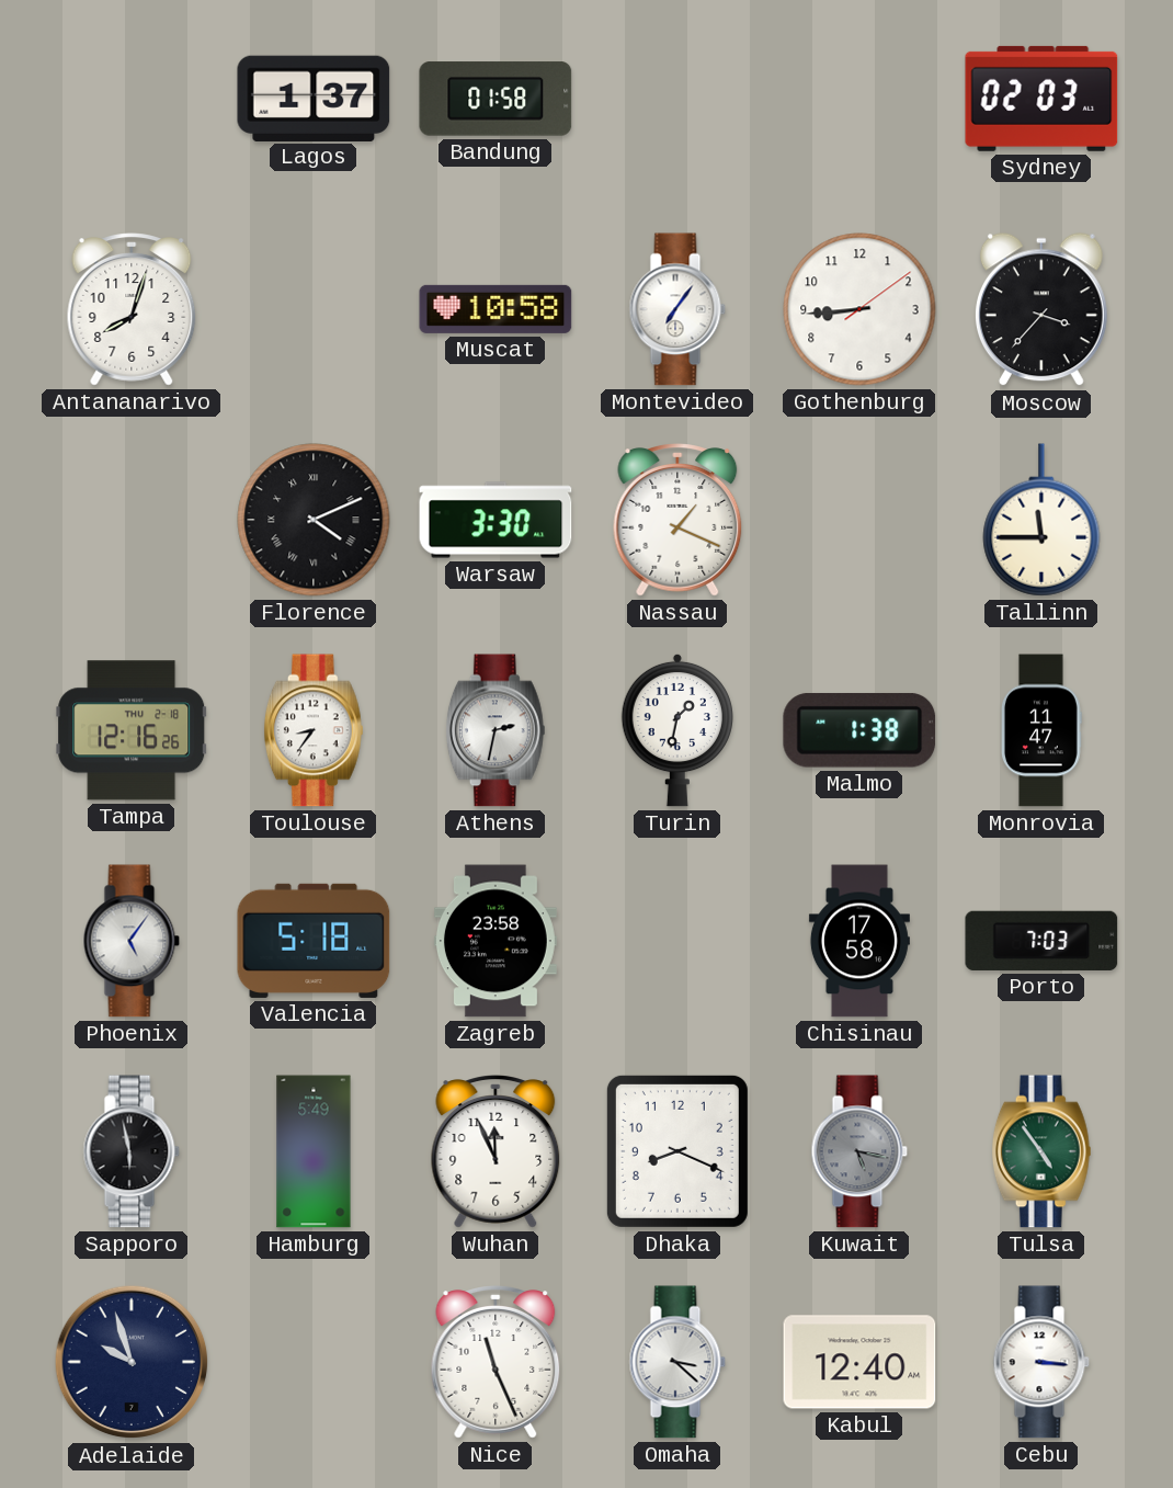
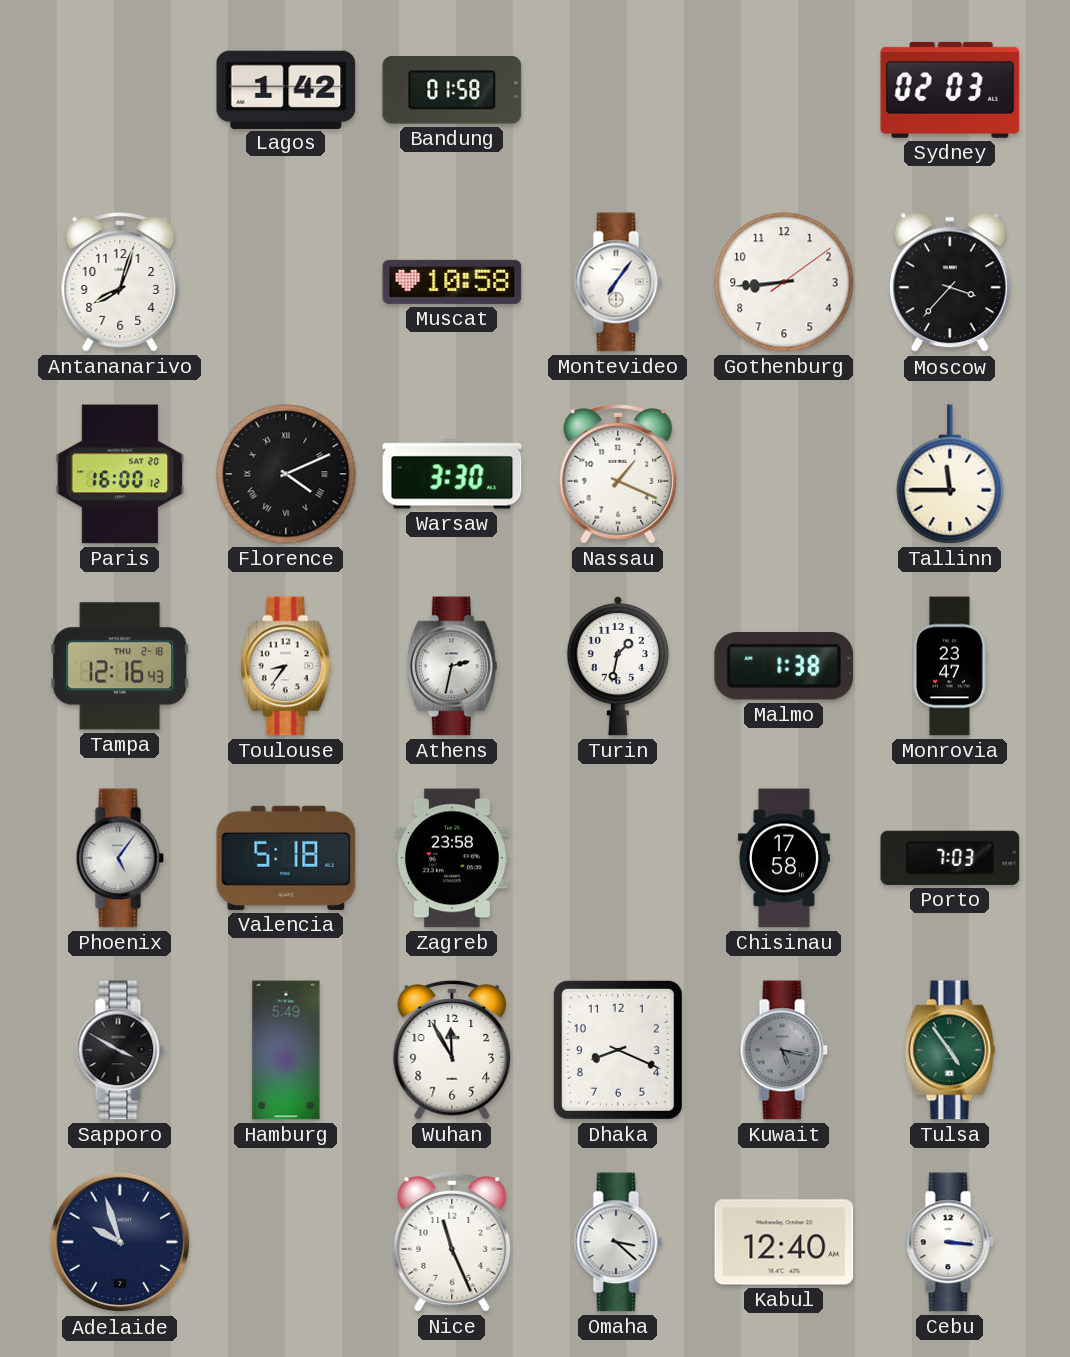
Lagos: 1:37 -> 1:42 (286, 89)
Paris: none -> 16:00 (120, 474)
Tampa: 12:16:26 -> 12:16:43 (120, 666)
Monrovia: 11:47 -> 23:47 (950, 666)
Sapporo: 5:58 -> 3:50 (120, 1050)
Wuhan: 11:56 -> 11:55 (452, 1050)
